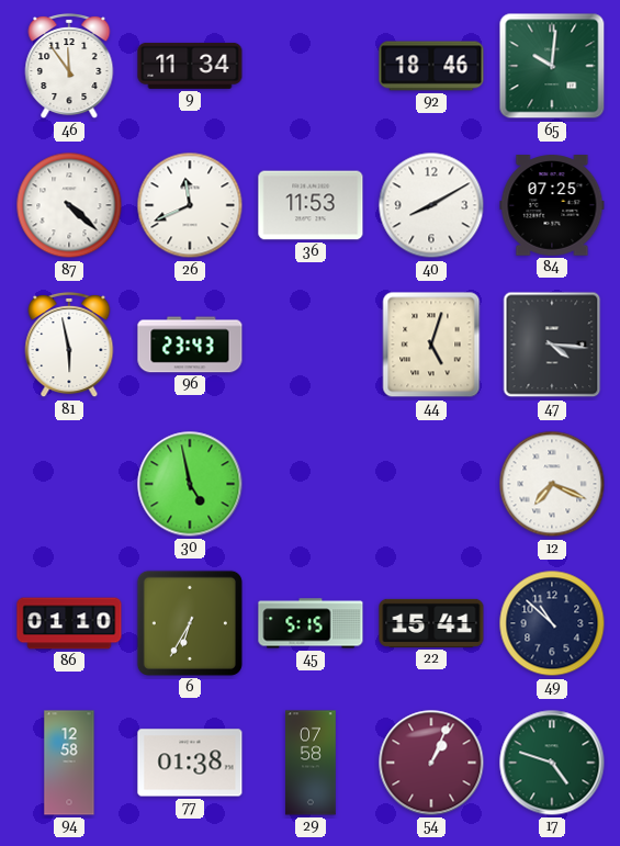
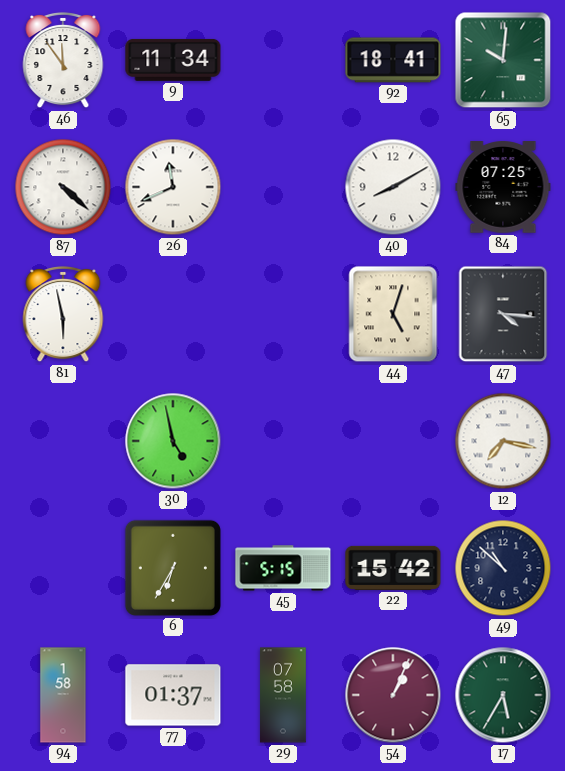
92: 18:46 -> 18:41 (393, 60)
36: 11:53 -> none (311, 205)
96: 23:43 -> none (190, 345)
12: 7:19 -> 7:17 (503, 441)
86: 01:10 -> none (69, 623)
22: 15:41 -> 15:42 (393, 568)
94: 12:58 -> 1:58 (63, 695)
77: 01:38 -> 01:37 (173, 695)
17: 4:48 -> 5:35 (503, 695)
